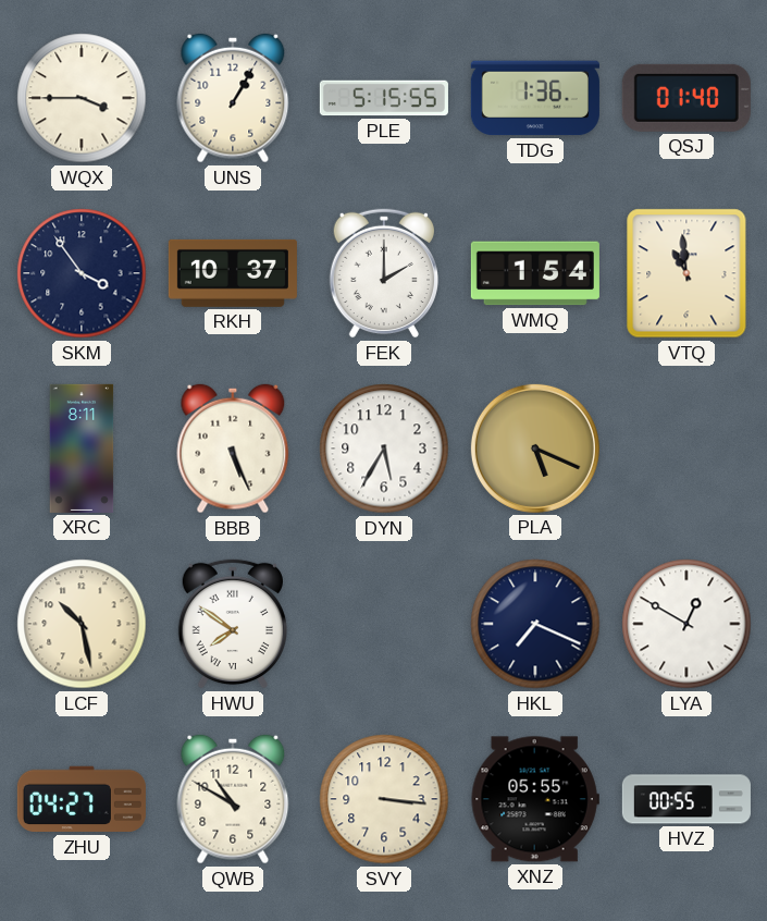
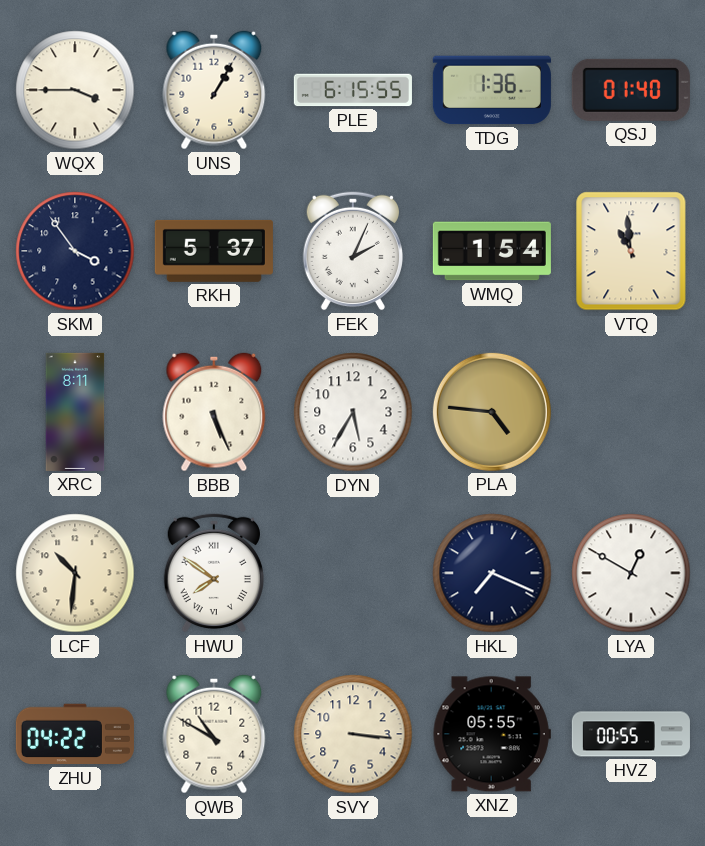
PLE: 5:15 -> 6:15 (353, 90)
RKH: 10:37 -> 5:37 (214, 251)
FEK: 2:00 -> 2:04 (352, 251)
PLA: 5:19 -> 4:46 (492, 412)
LCF: 10:28 -> 10:31 (75, 573)
ZHU: 04:27 -> 04:22 (75, 734)
